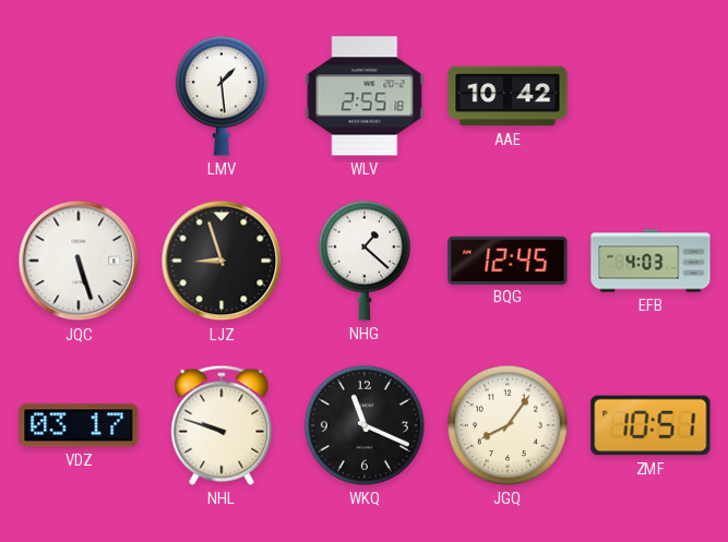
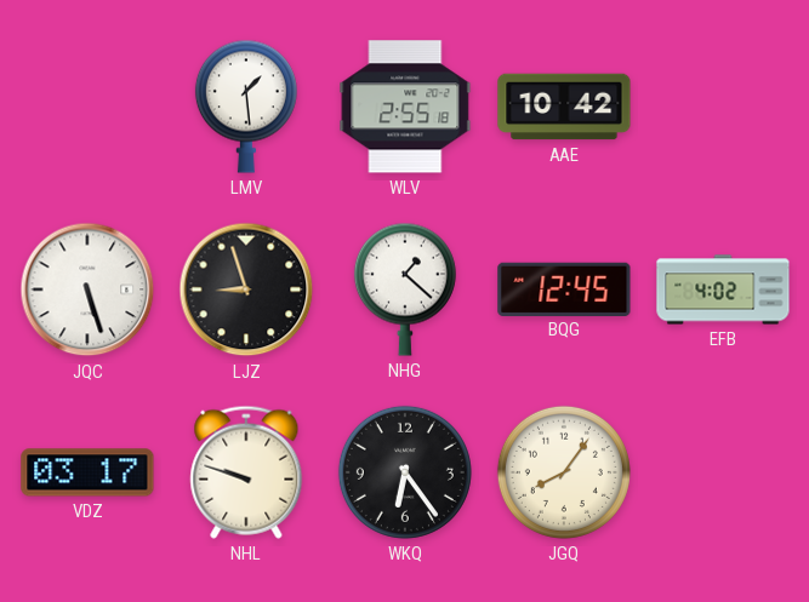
EFB: 4:03 -> 4:02 (723, 289)
WKQ: 11:19 -> 6:24 (405, 472)
ZMF: 10:51 -> none (651, 425)
